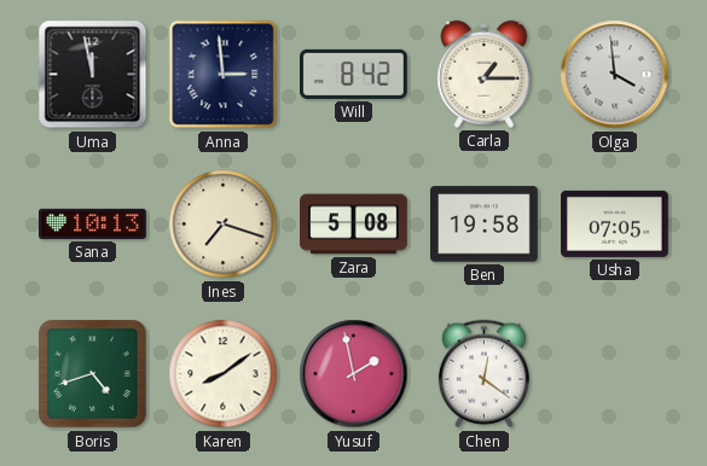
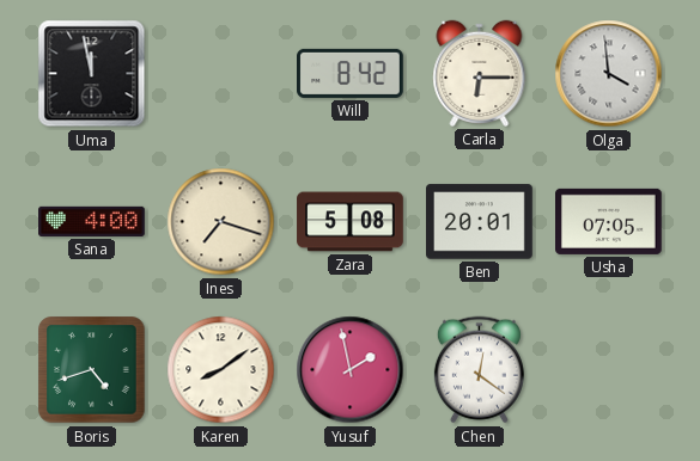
Anna: 2:59 -> none (224, 75)
Carla: 1:15 -> 6:15 (480, 73)
Sana: 10:13 -> 4:00 (92, 221)
Ben: 19:58 -> 20:01 (480, 222)
